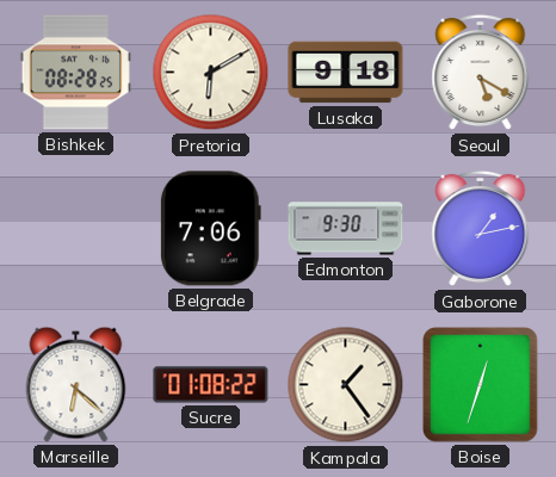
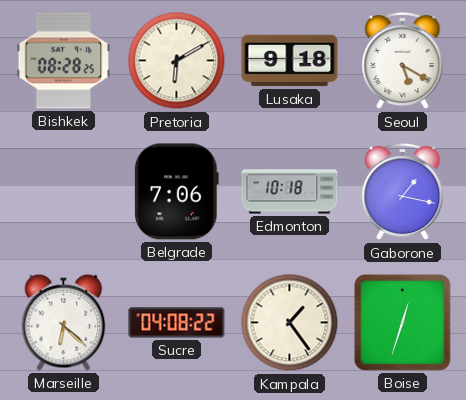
Edmonton: 9:30 -> 10:18 (290, 192)
Gaborone: 1:13 -> 1:17 (403, 192)
Sucre: 01:08 -> 04:08 (177, 323)
